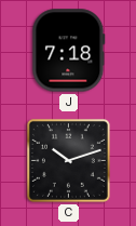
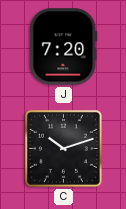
J: 7:18 -> 7:20 (64, 47)
